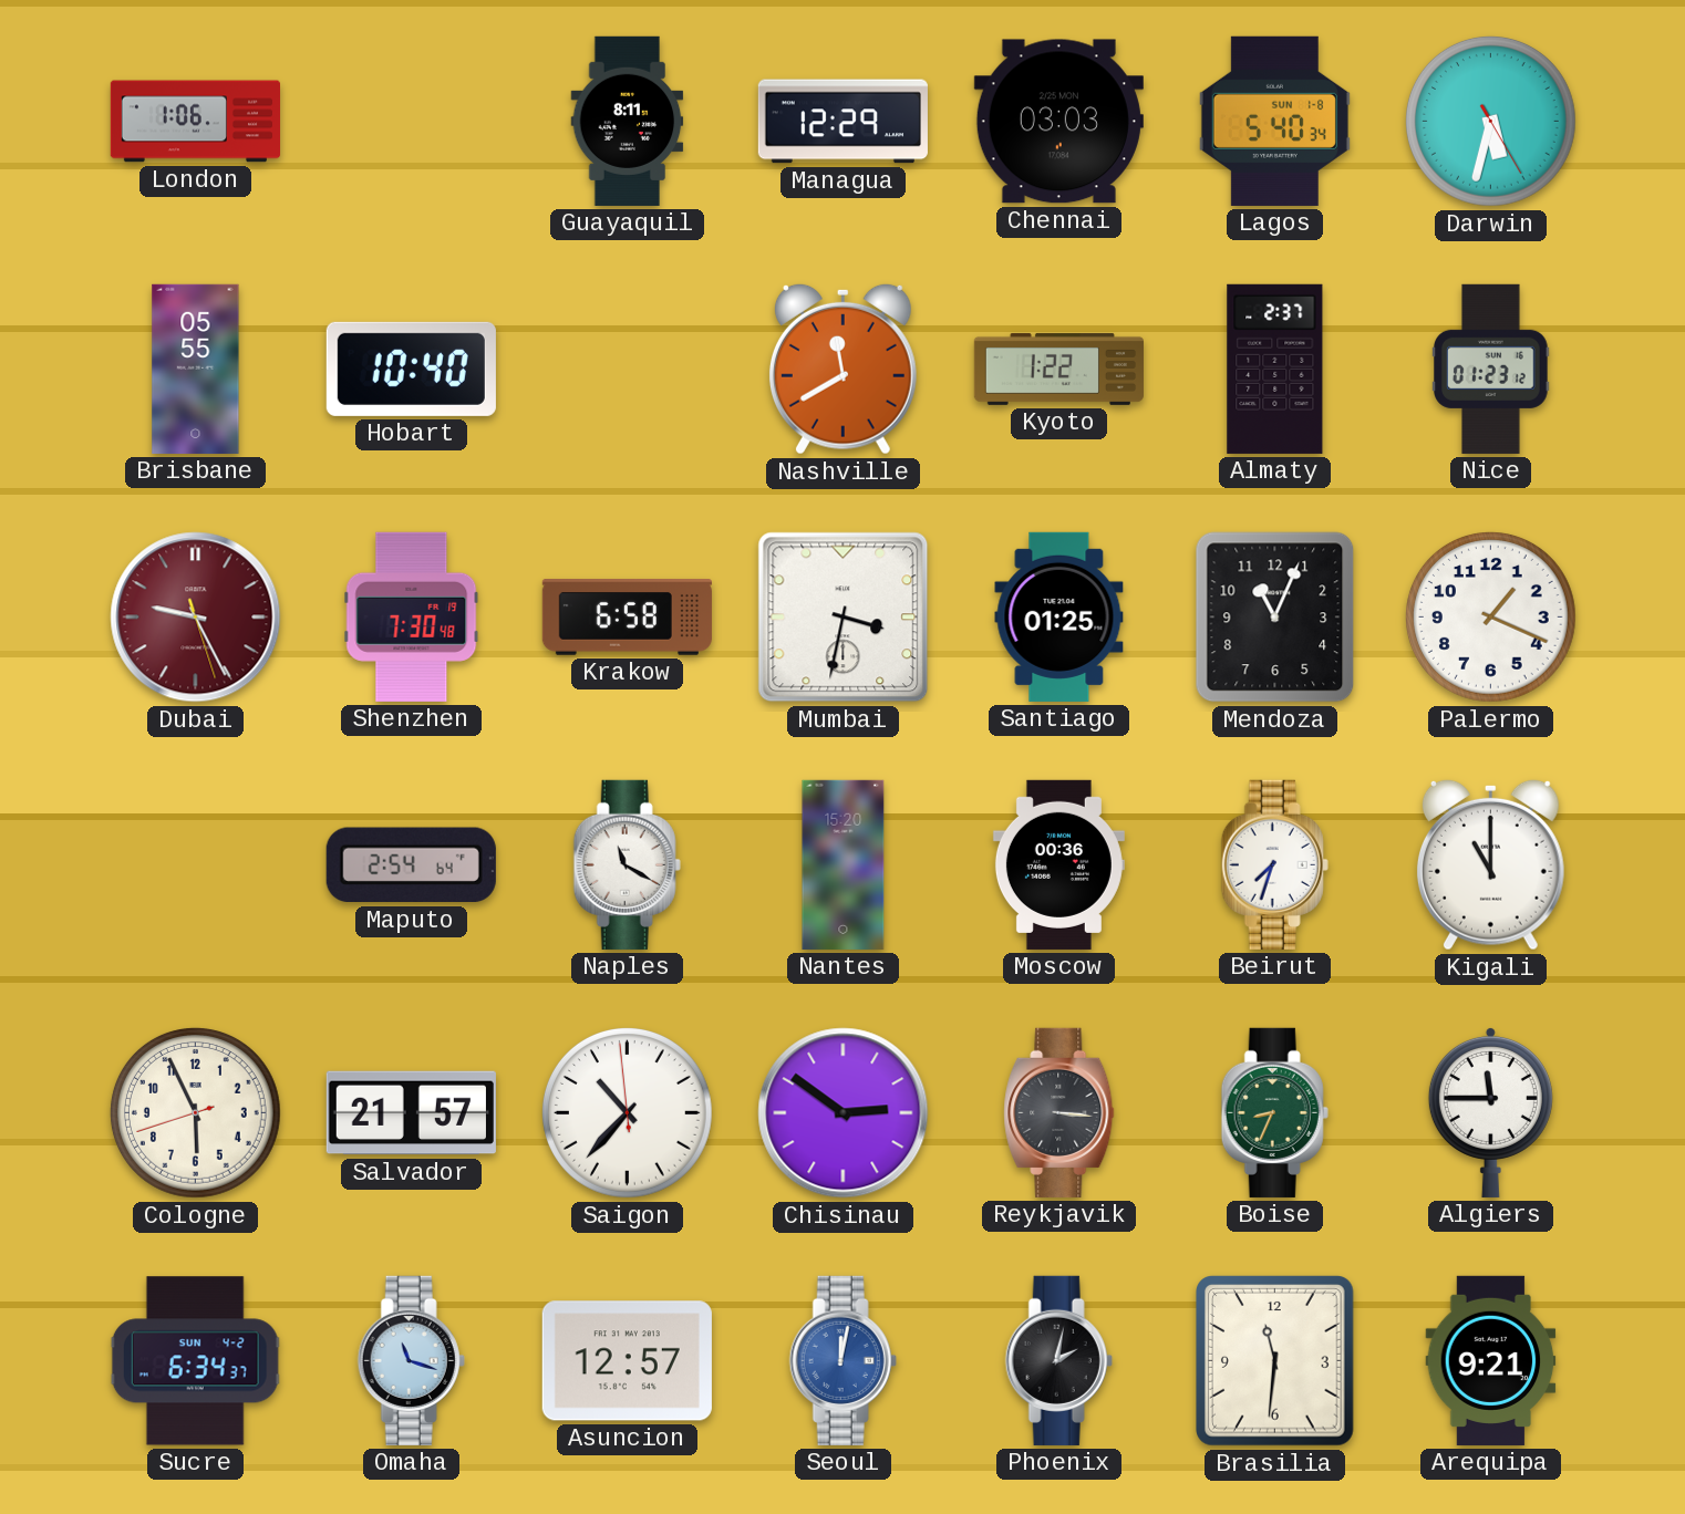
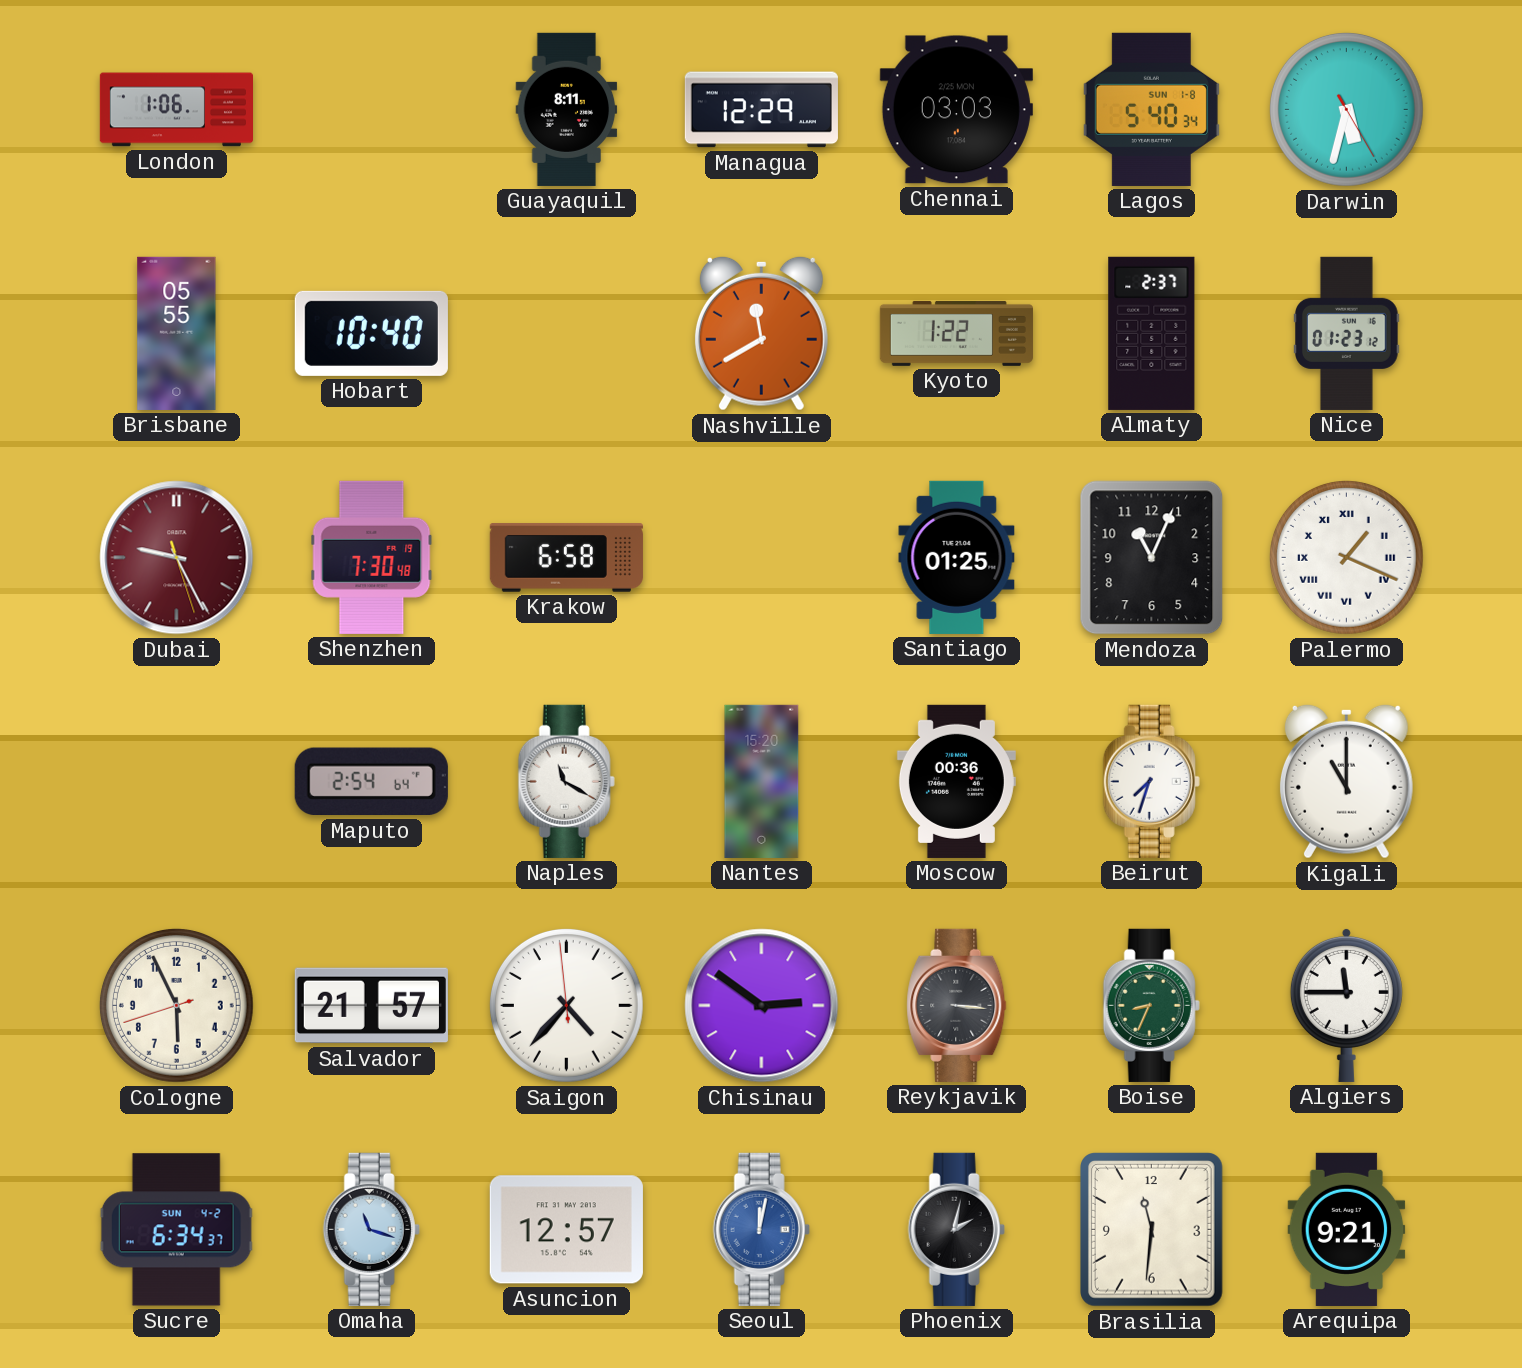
Mumbai: 3:32 -> none (844, 618)
Palermo numerals: Arabic -> Roman (1346, 557)
Saigon: 10:36 -> 4:36 (566, 1005)
